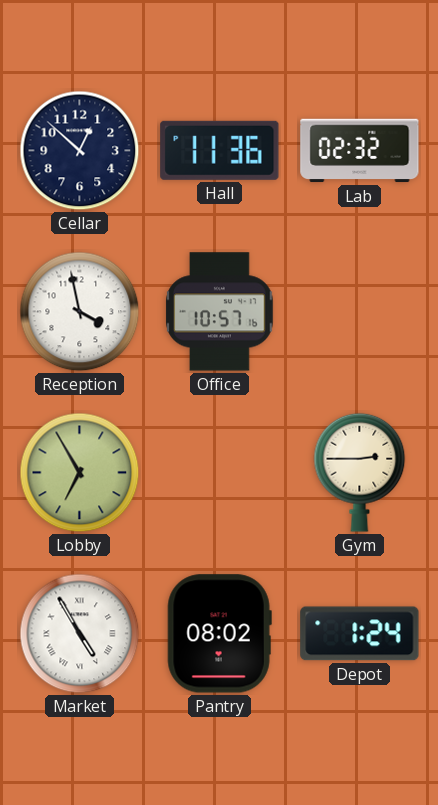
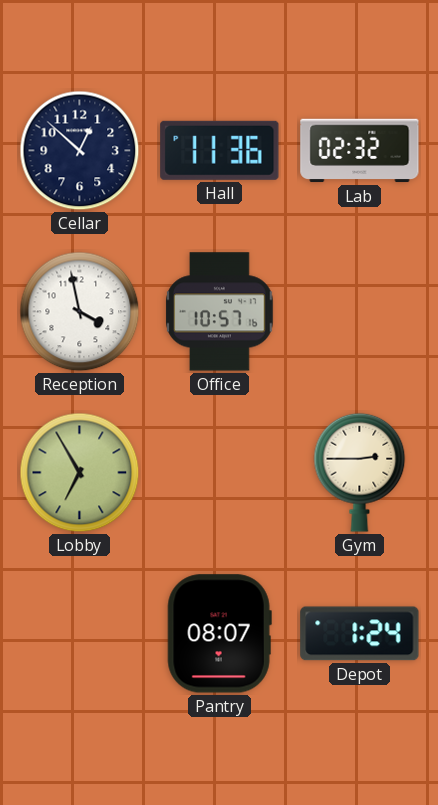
Market: 4:55 -> none (80, 634)
Pantry: 08:02 -> 08:07 (219, 634)
